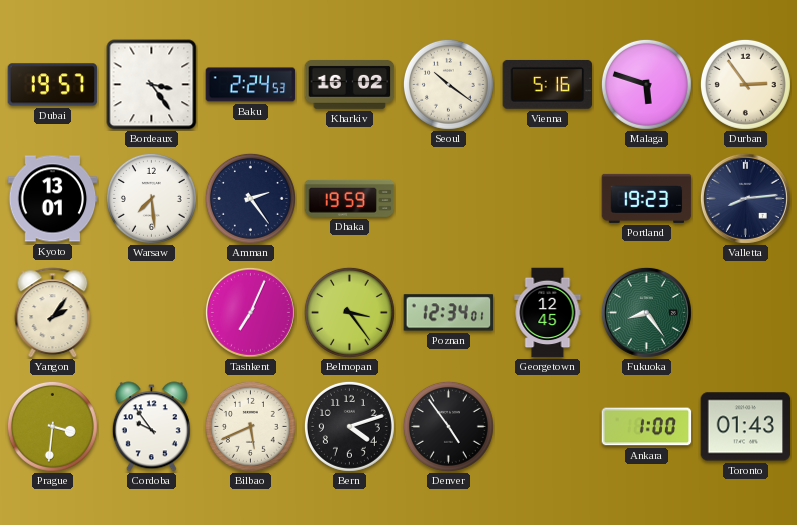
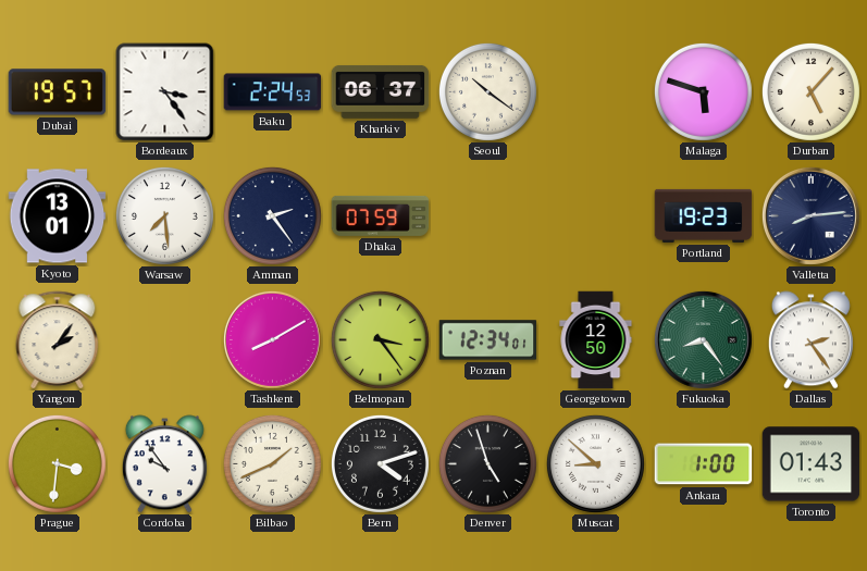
Kharkiv: 16:02 -> 06:37 (381, 91)
Vienna: 5:16 -> none (548, 84)
Durban: 2:54 -> 5:07 (810, 91)
Dhaka: 19:59 -> 07:59 (381, 215)
Tashkent: 7:04 -> 8:10 (272, 339)
Georgetown: 12:45 -> 12:50 (596, 340)
Dallas: none -> 2:24 (810, 340)
Bilbao: 5:41 -> 1:41 (272, 463)
Denver: 4:54 -> 4:57 (487, 463)
Muscat: none -> 8:52 (595, 463)
